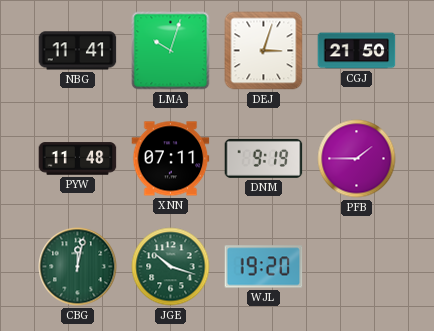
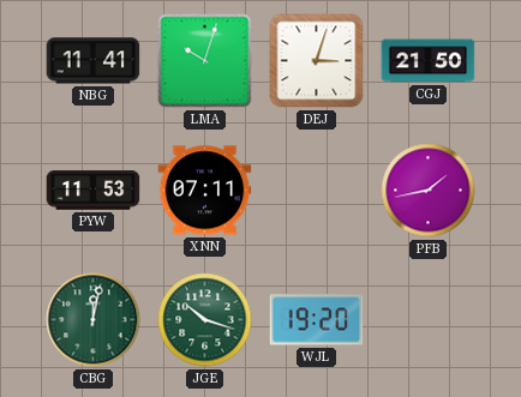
PYW: 11:48 -> 11:53 (94, 191)
DNM: 9:19 -> none (264, 158)
PFB: 1:45 -> 1:43 (429, 191)
